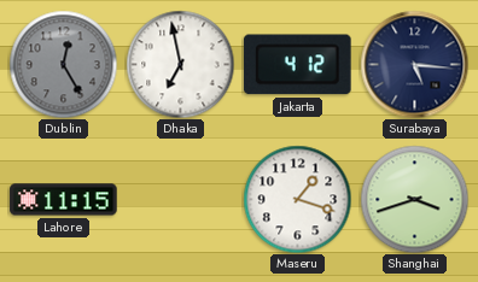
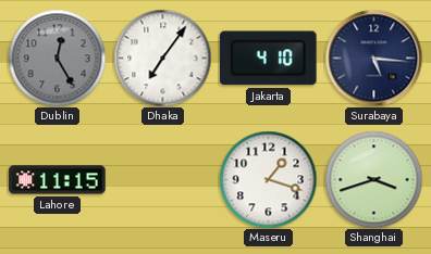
Dhaka: 6:58 -> 7:06 (162, 58)
Jakarta: 4:12 -> 4:10 (269, 59)
